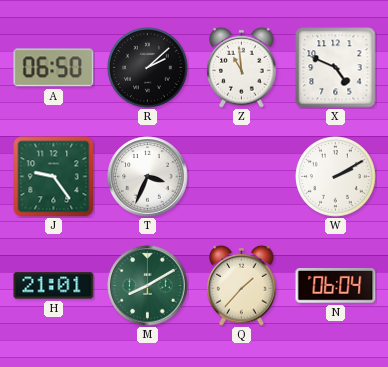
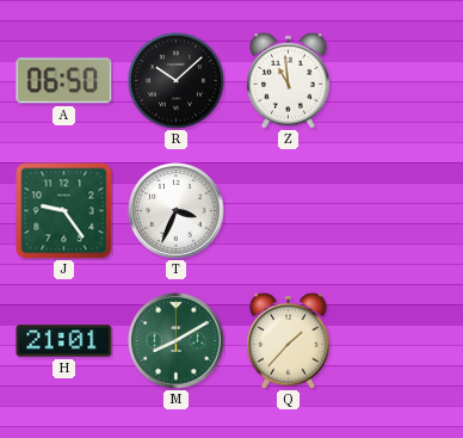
R: 2:08 -> 10:08 (177, 81)
X: 4:49 -> none (336, 68)
W: 2:10 -> none (336, 177)
N: 06:04 -> none (336, 286)
